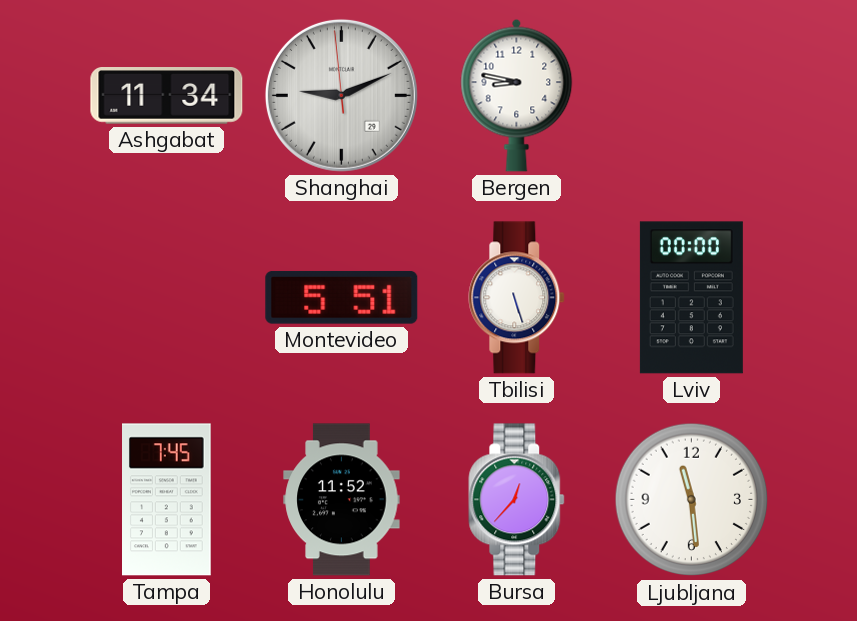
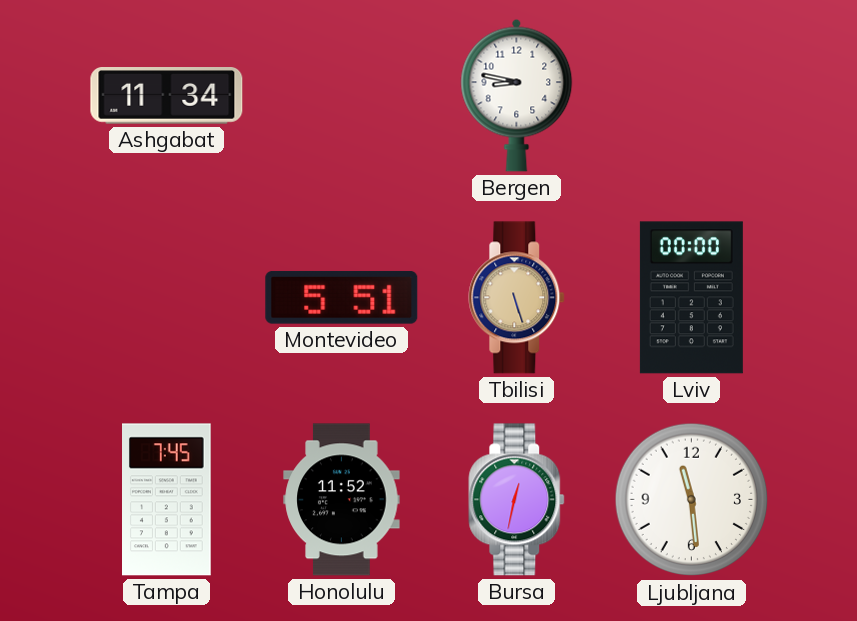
Shanghai: 9:10 -> none (341, 95)
Tbilisi dial: white -> champagne (517, 298)
Bursa: 12:37 -> 12:32 (517, 500)
